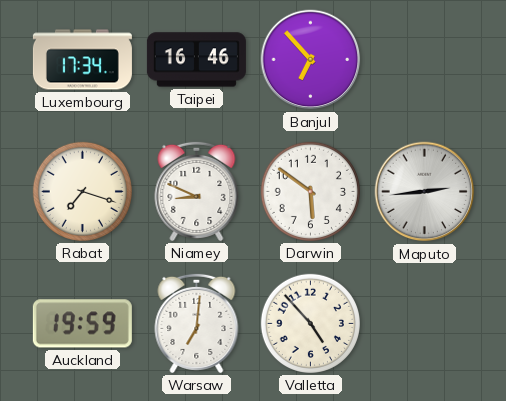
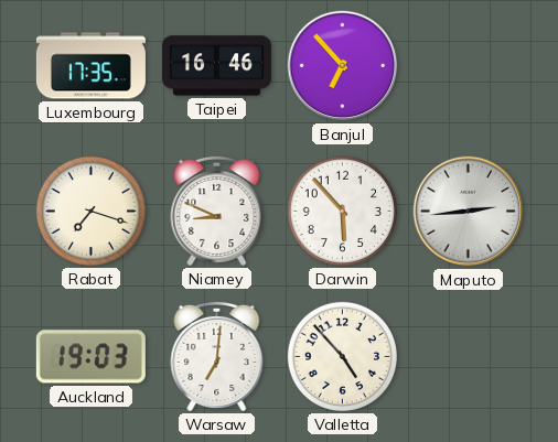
Luxembourg: 17:34 -> 17:35 (90, 66)
Darwin: 5:51 -> 5:53 (342, 211)
Auckland: 19:59 -> 19:03 (90, 357)
